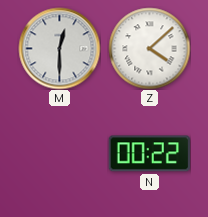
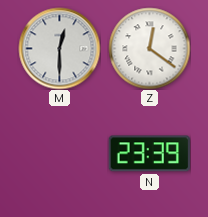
Z: 4:08 -> 12:21 (149, 48)
N: 00:22 -> 23:39 (149, 154)
